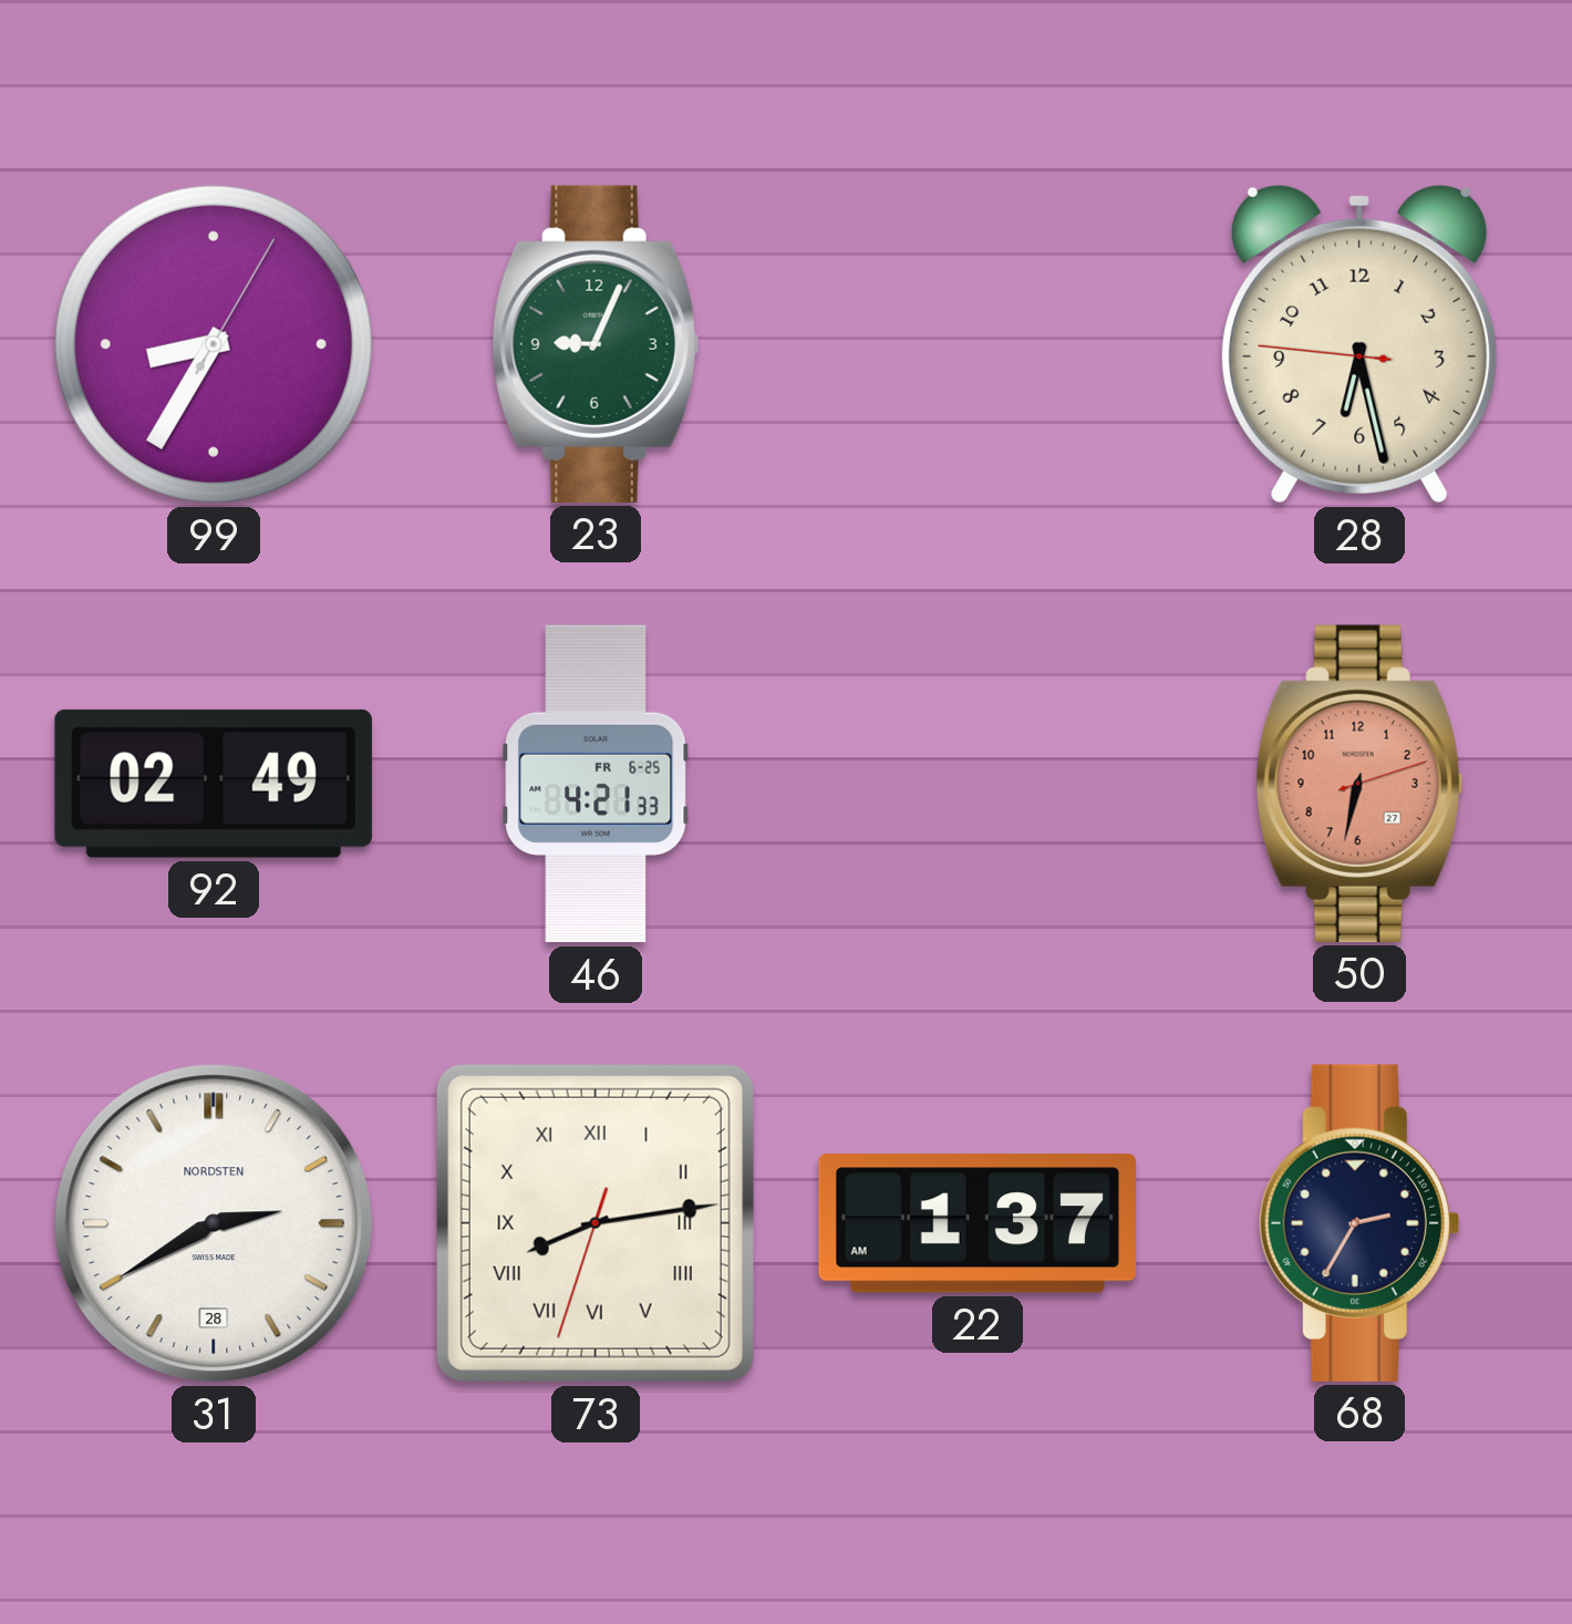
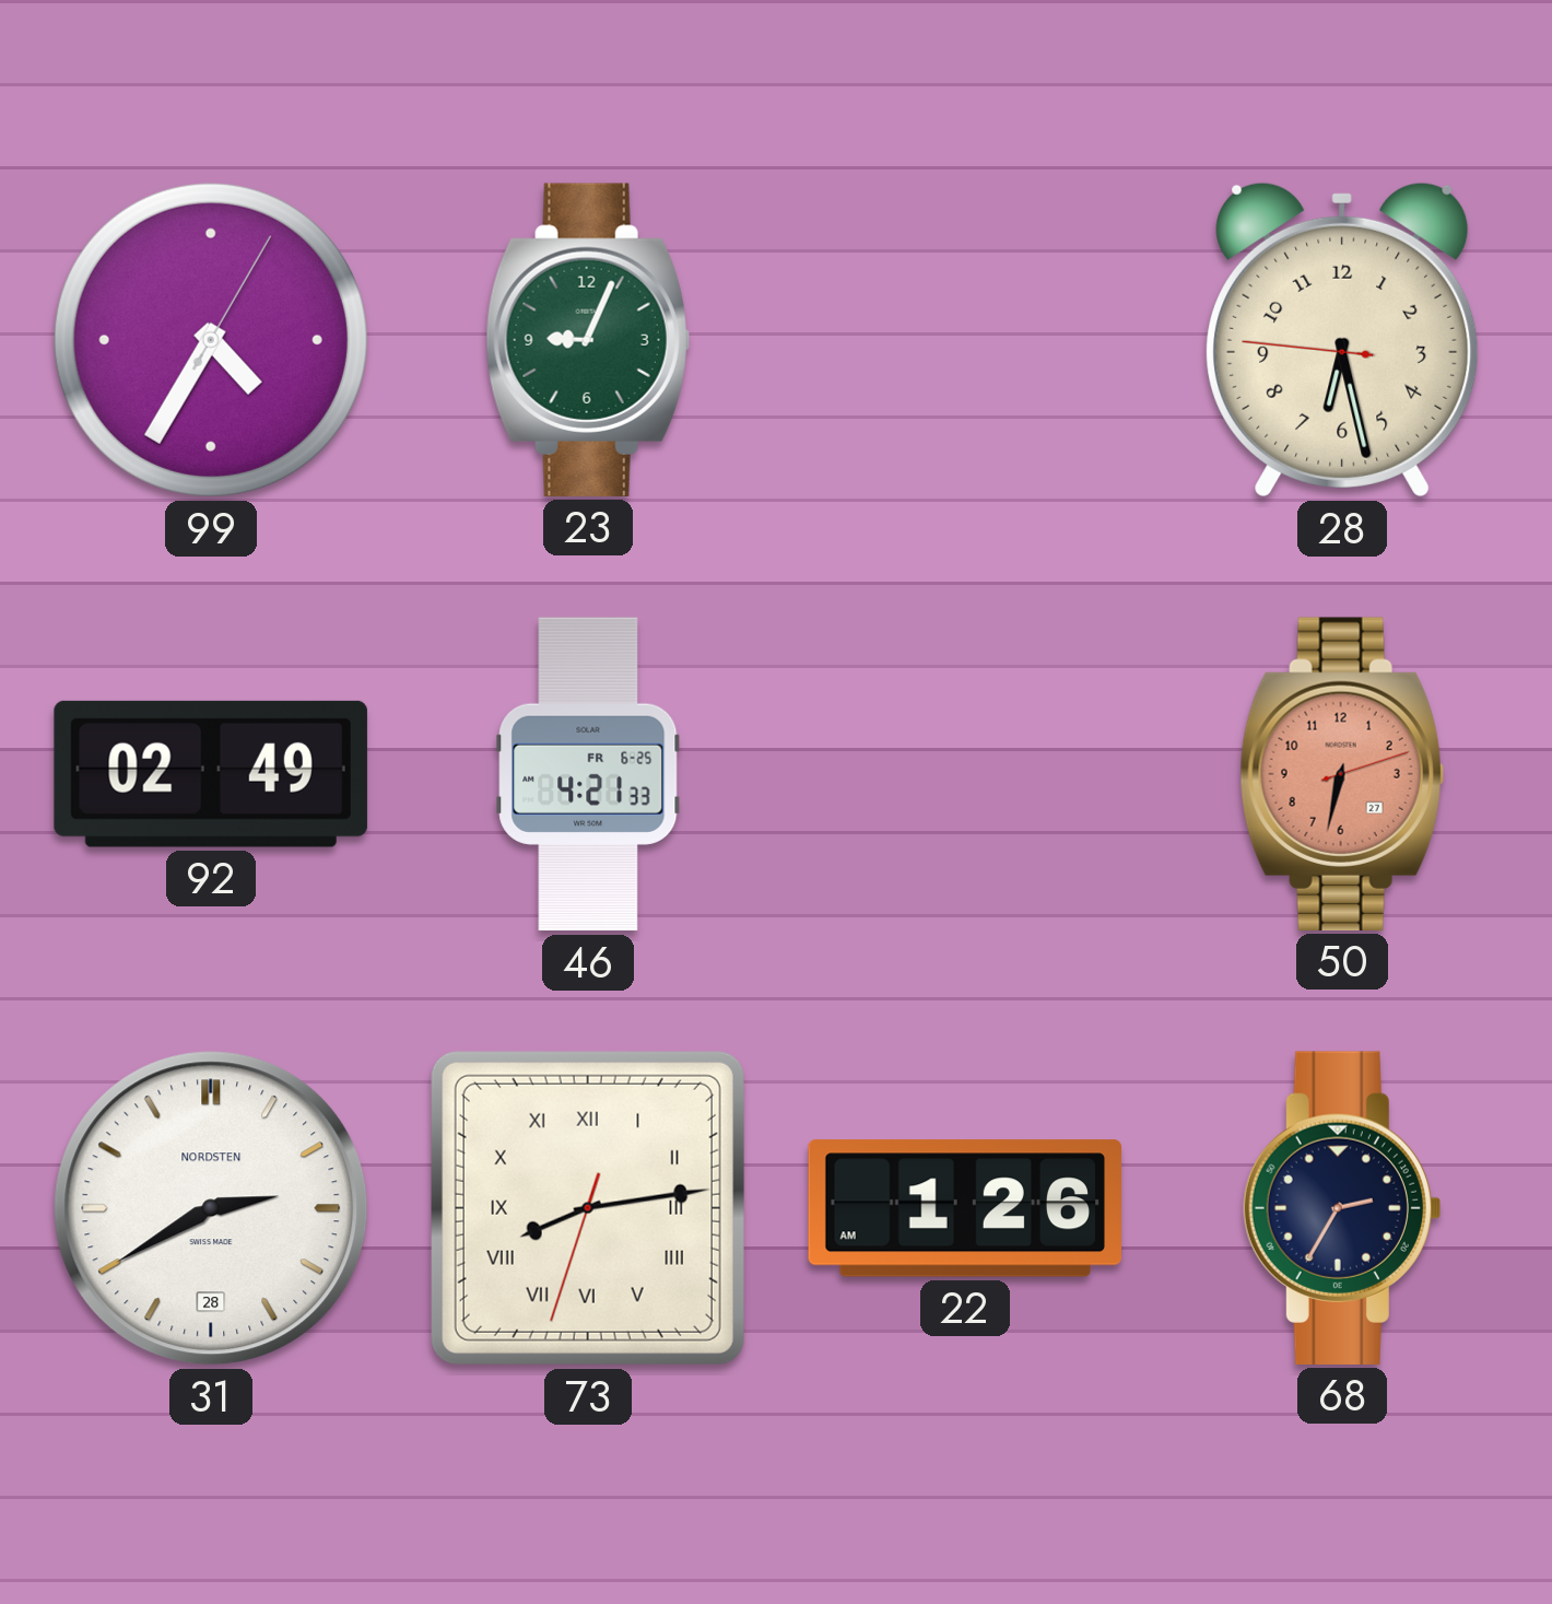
99: 8:35 -> 4:35 (211, 340)
22: 1:37 -> 1:26 (964, 1208)
